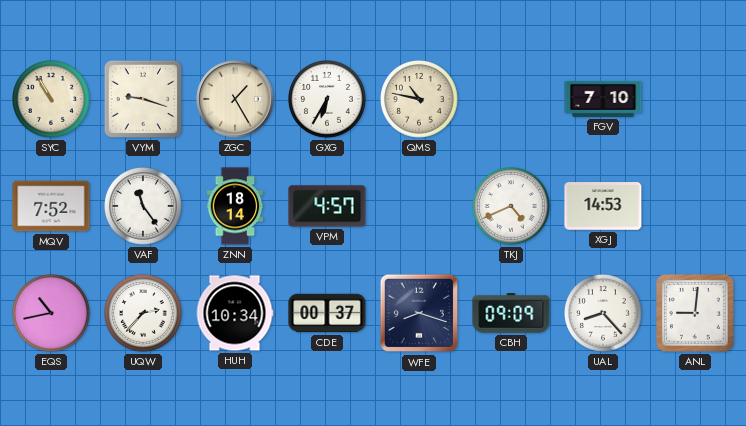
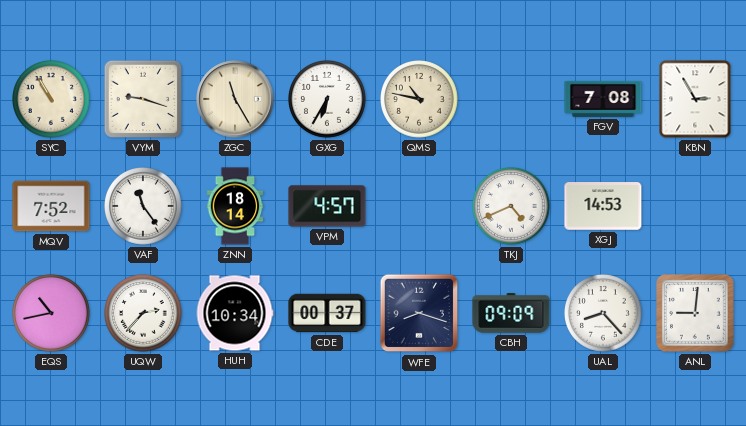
ZGC: 1:25 -> 11:25 (235, 99)
FGV: 7:10 -> 7:08 (603, 99)
KBN: none -> 2:55 (695, 99)
